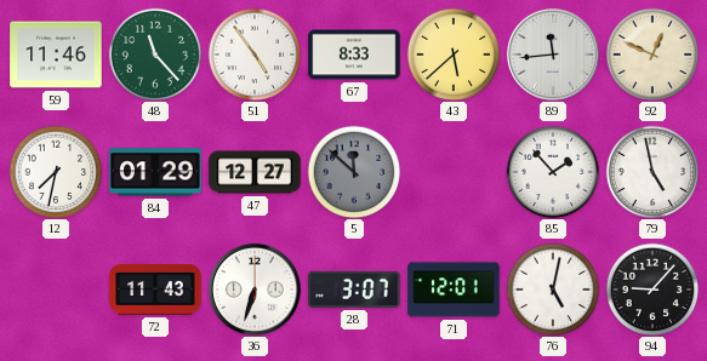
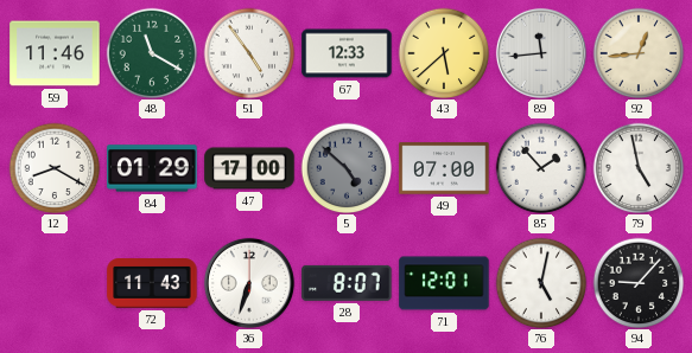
48: 11:23 -> 11:20 (152, 53)
67: 8:33 -> 12:33 (347, 53)
92: 12:49 -> 12:44 (639, 53)
12: 7:32 -> 8:20 (55, 168)
47: 12:27 -> 17:00 (249, 168)
5: 11:52 -> 4:52 (347, 168)
49: none -> 07:00 (444, 168)
28: 3:07 -> 8:07 (347, 283)
